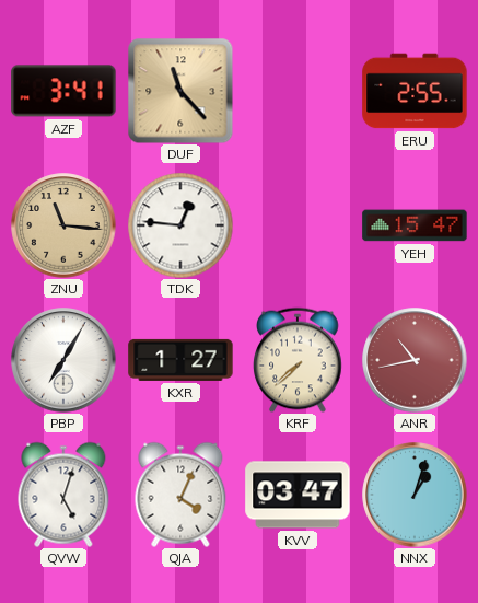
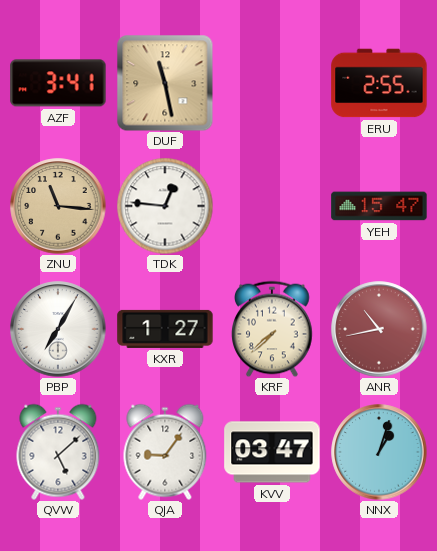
DUF: 11:23 -> 11:28 (165, 83)
QVW: 5:03 -> 5:08 (58, 452)
QJA: 4:04 -> 9:06 (165, 452)
